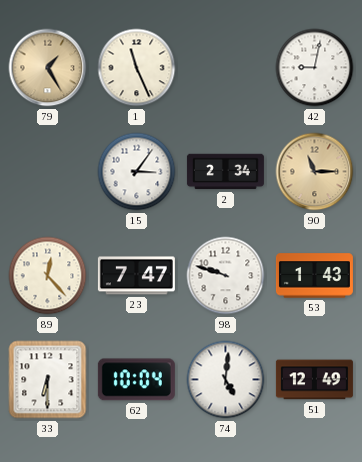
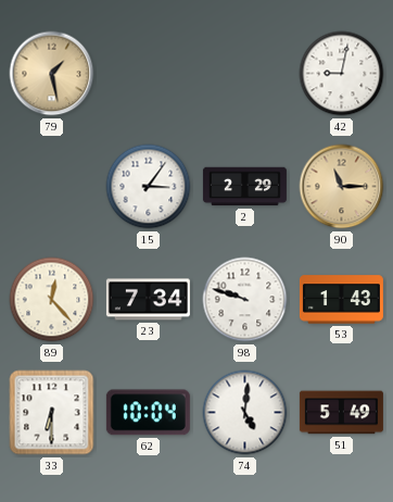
79: 1:25 -> 1:28 (52, 74)
1: 11:26 -> none (137, 68)
2: 2:34 -> 2:29 (244, 187)
23: 7:47 -> 7:34 (148, 300)
51: 12:49 -> 5:49 (341, 413)
